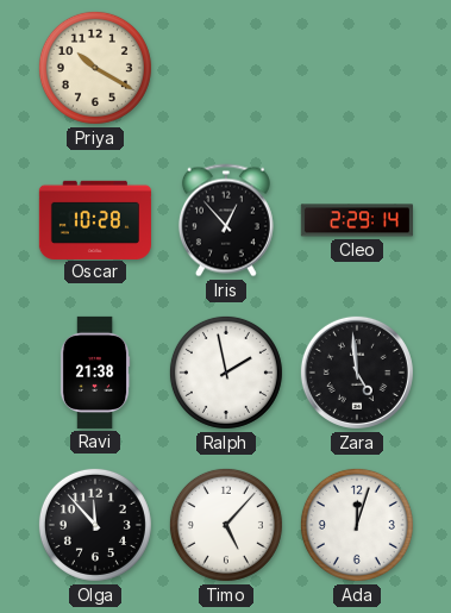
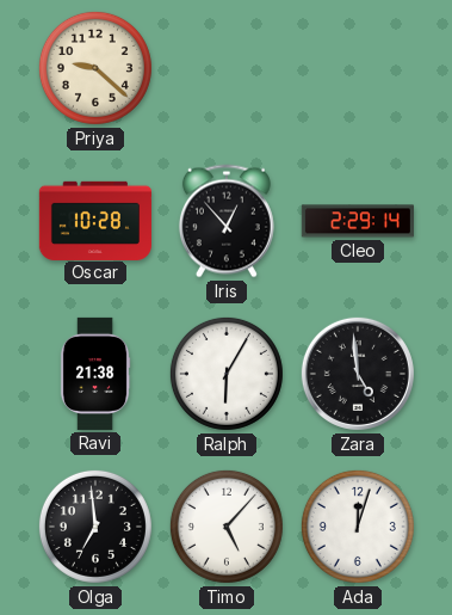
Priya: 10:20 -> 9:22 (95, 68)
Ralph: 1:58 -> 6:05 (227, 374)
Olga: 11:53 -> 6:59 (95, 527)
